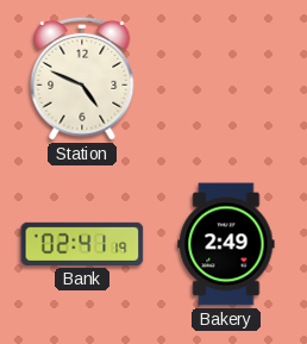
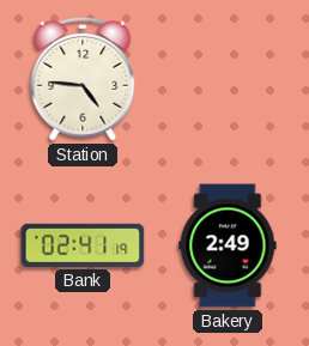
Station: 4:49 -> 4:46 (83, 79)
